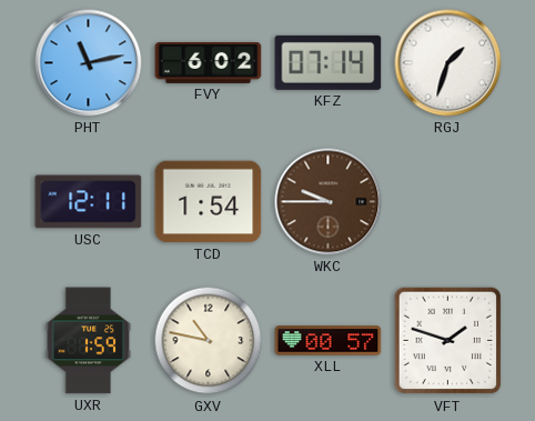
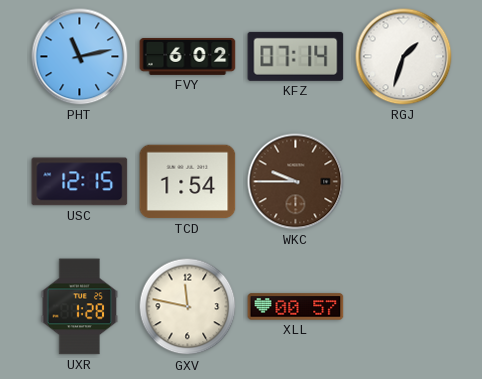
USC: 12:11 -> 12:15 (80, 182)
UXR: 1:59 -> 1:28 (80, 307)
GXV: 10:47 -> 11:47 (188, 307)
VFT: 1:48 -> none (448, 341)
